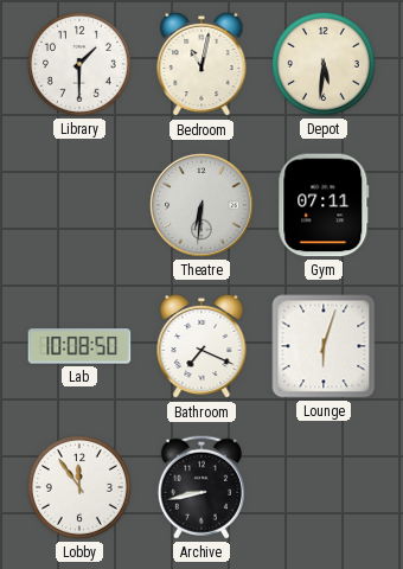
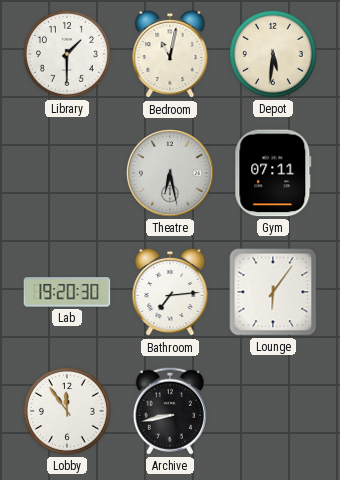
Theatre: 6:31 -> 6:28 (171, 174)
Lab: 10:08 -> 19:20 (67, 292)
Bathroom: 7:19 -> 7:14 (170, 292)
Lounge: 6:03 -> 6:06 (273, 292)
